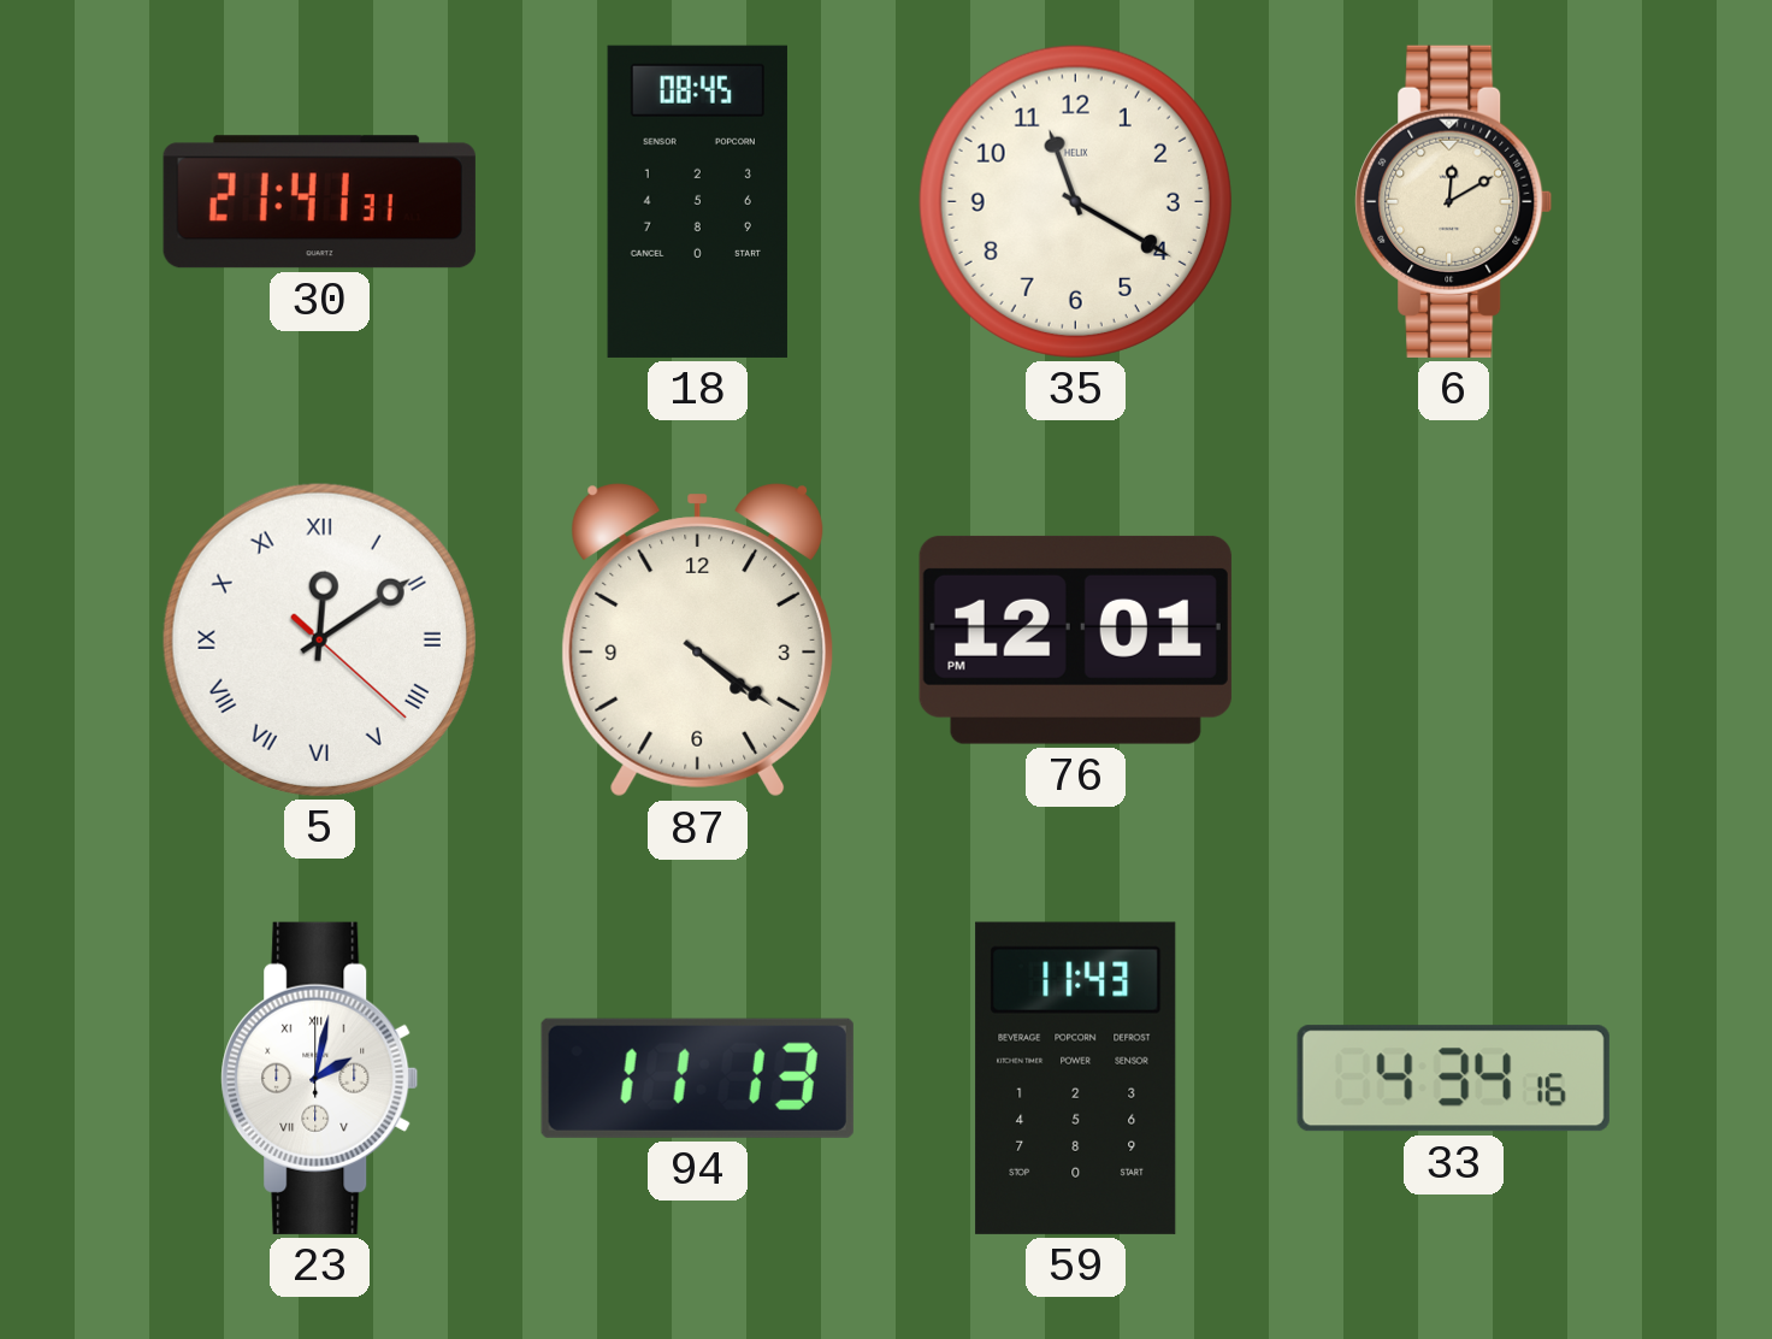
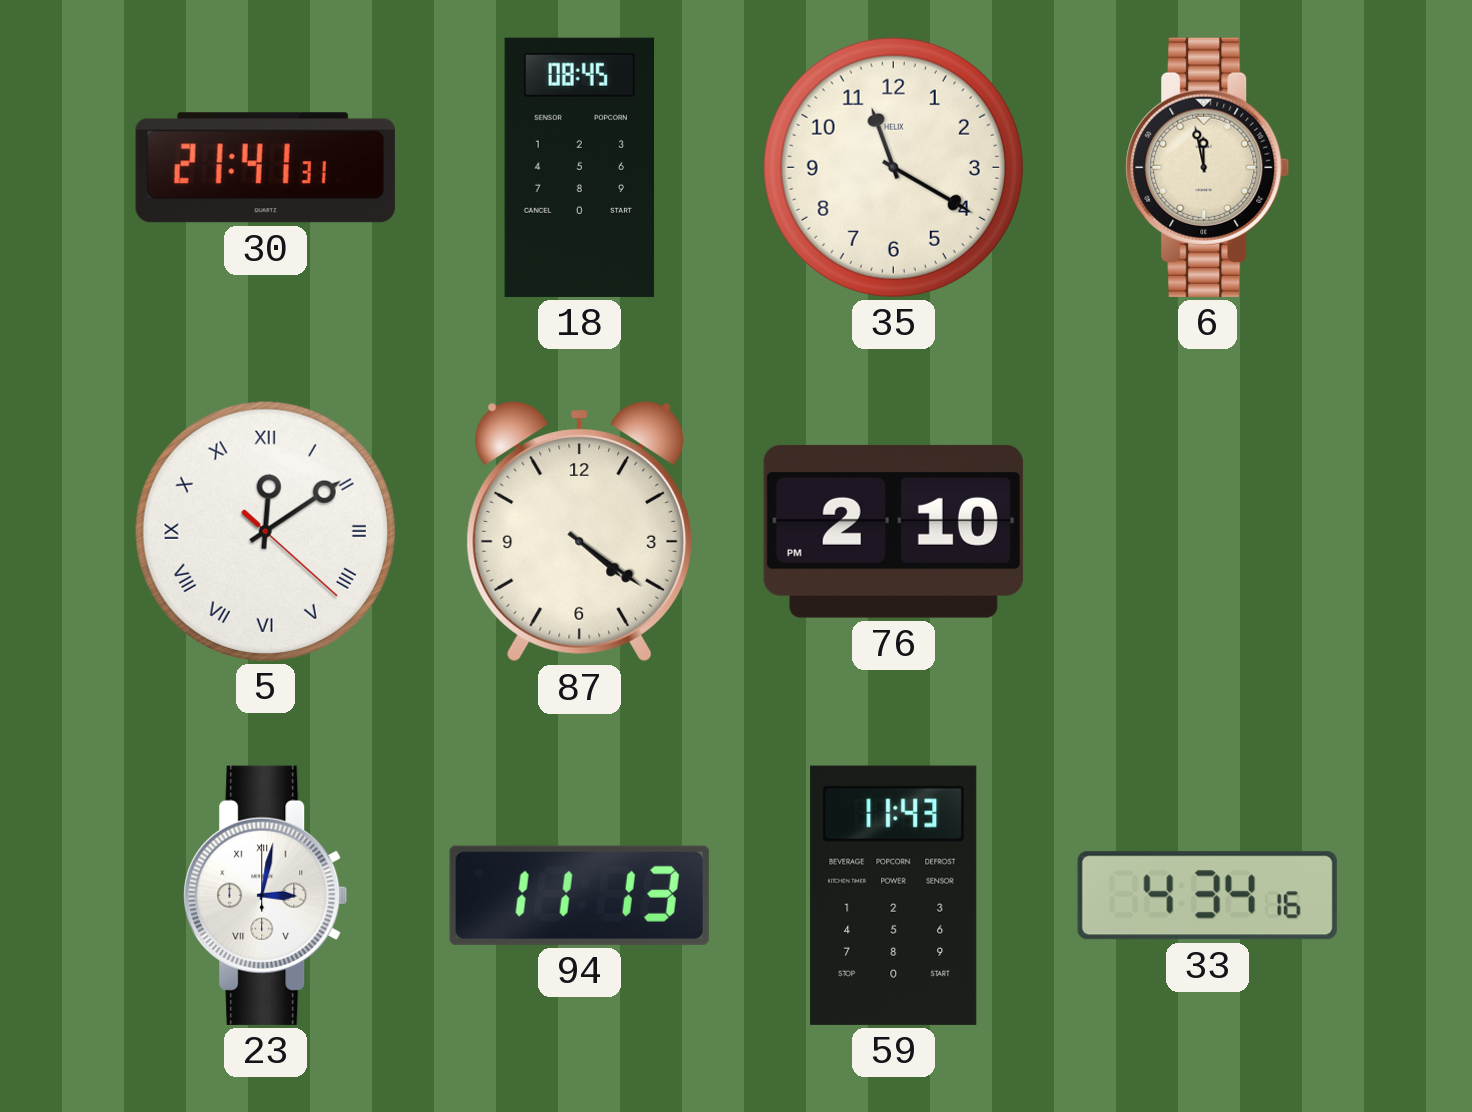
6: 12:10 -> 11:58 (1208, 167)
76: 12:01 -> 2:10 (893, 531)
23: 2:02 -> 3:02 (266, 895)
